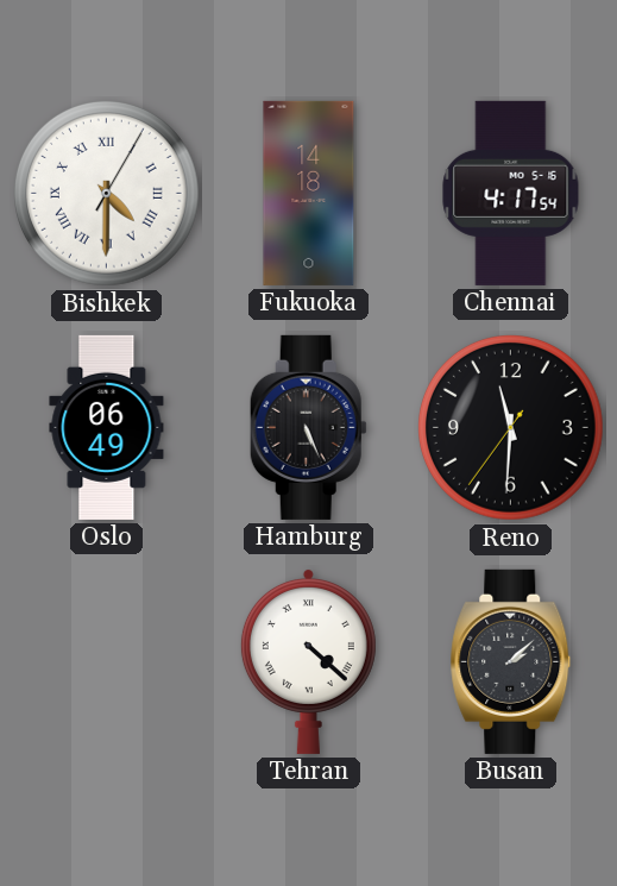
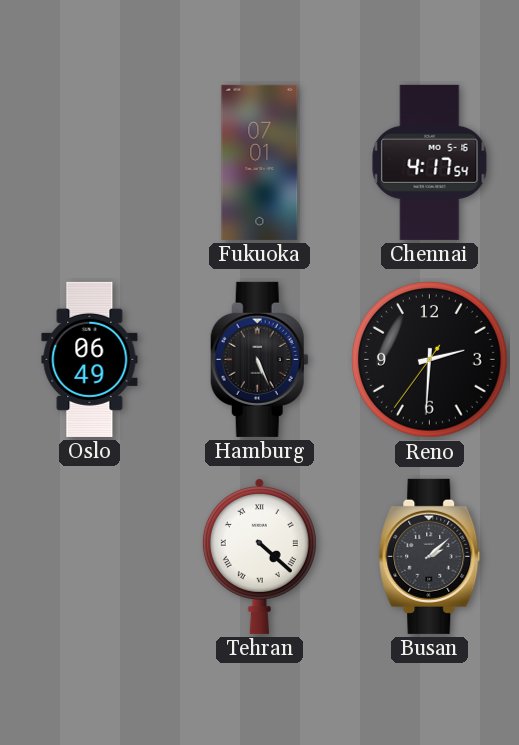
Bishkek: 4:30 -> none (106, 193)
Fukuoka: 14:18 -> 07:01 (260, 162)
Reno: 11:30 -> 2:30 (429, 359)
